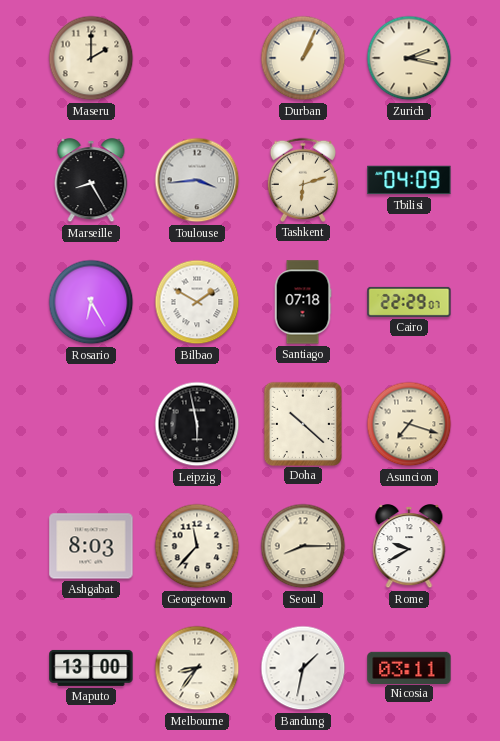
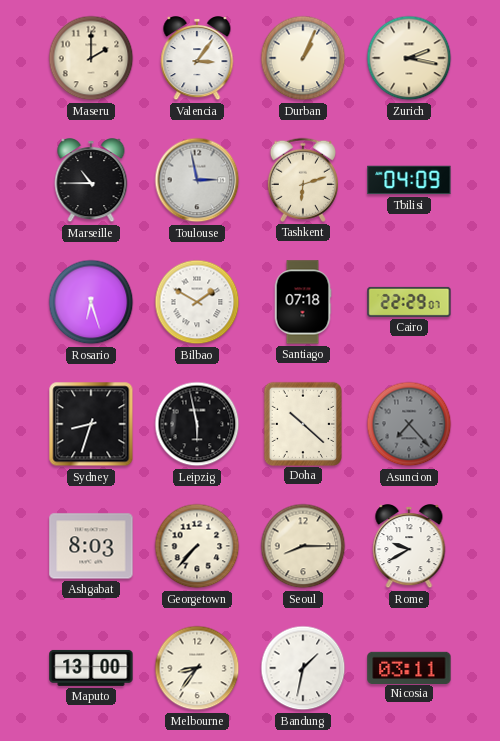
Valencia: none -> 3:06 (197, 59)
Marseille: 8:25 -> 10:45 (91, 181)
Toulouse: 3:44 -> 2:58 (197, 180)
Rosario: 6:25 -> 6:27 (91, 302)
Sydney: none -> 8:33 (91, 424)
Asuncion: 7:18 -> 7:23 (409, 424)
Asuncion dial: cream -> grey (409, 424)
Georgetown: 11:37 -> 7:37 (197, 546)
